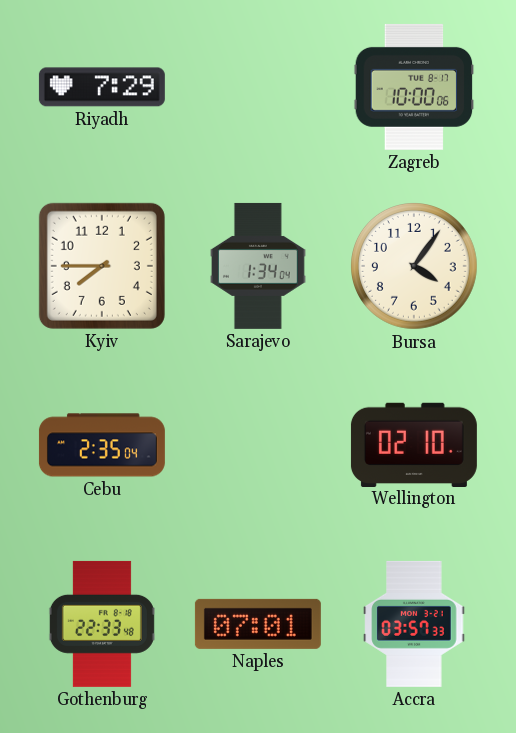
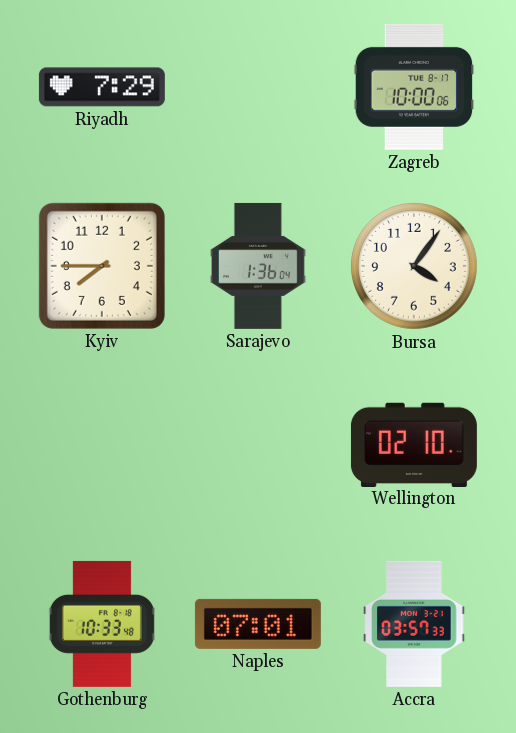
Sarajevo: 1:34 -> 1:36 (259, 266)
Cebu: 2:35 -> none (102, 445)
Gothenburg: 22:33 -> 10:33 (102, 624)
